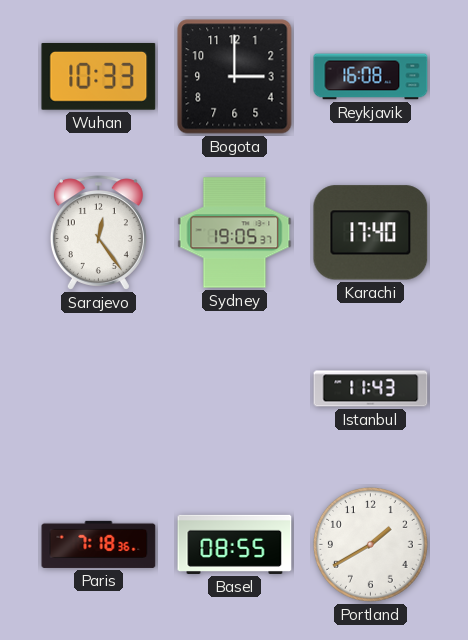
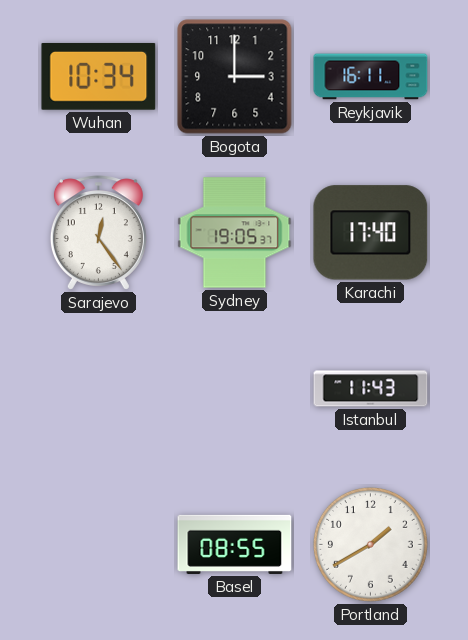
Wuhan: 10:33 -> 10:34 (99, 76)
Reykjavik: 16:08 -> 16:11 (371, 77)
Paris: 7:18 -> none (99, 544)
